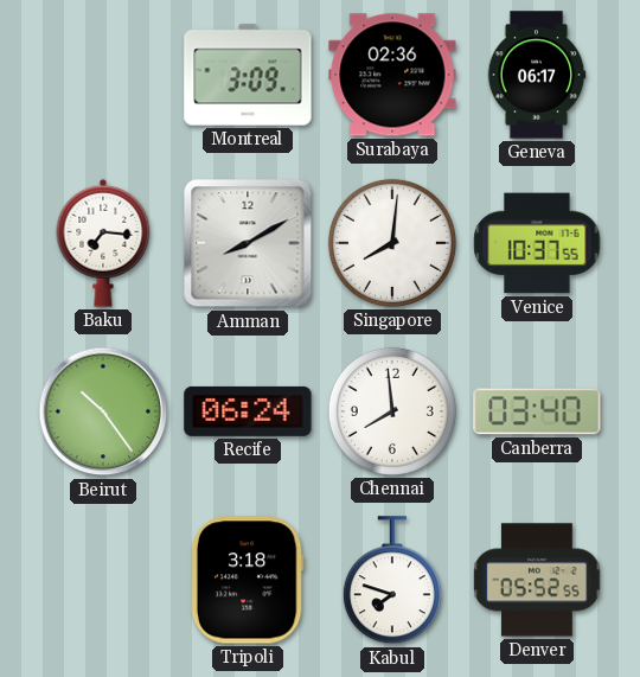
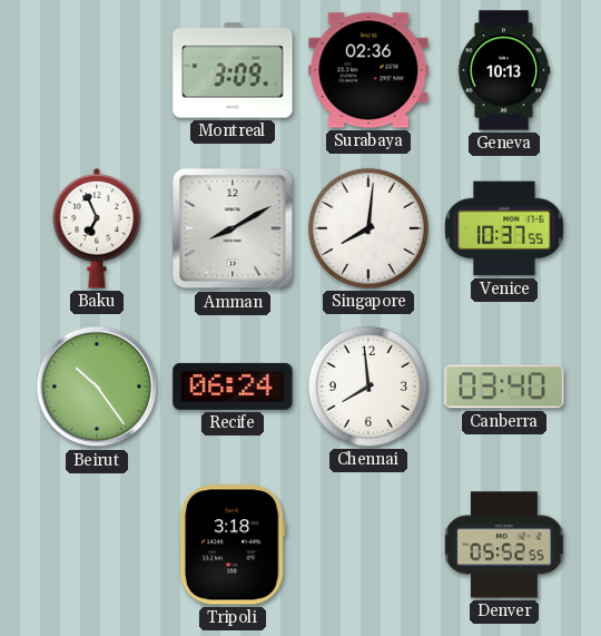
Geneva: 06:17 -> 10:13 (504, 70)
Baku: 7:16 -> 6:56 (97, 228)
Kabul: 7:48 -> none (392, 581)
